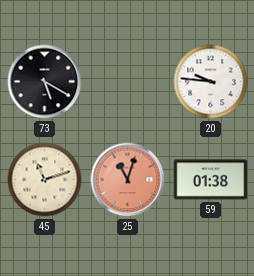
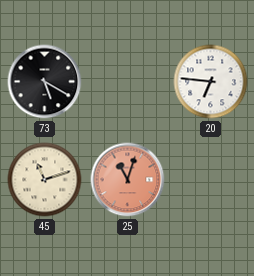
20: 9:46 -> 6:46 (211, 82)
59: 01:38 -> none (211, 180)
